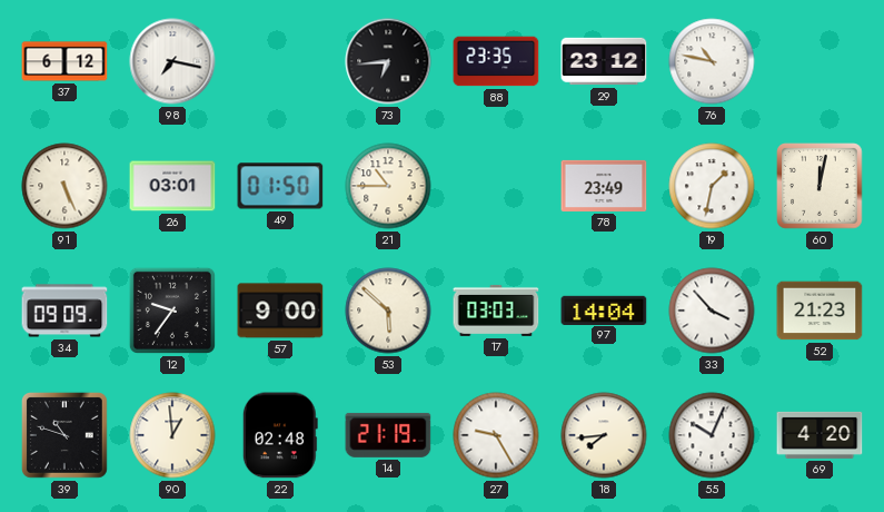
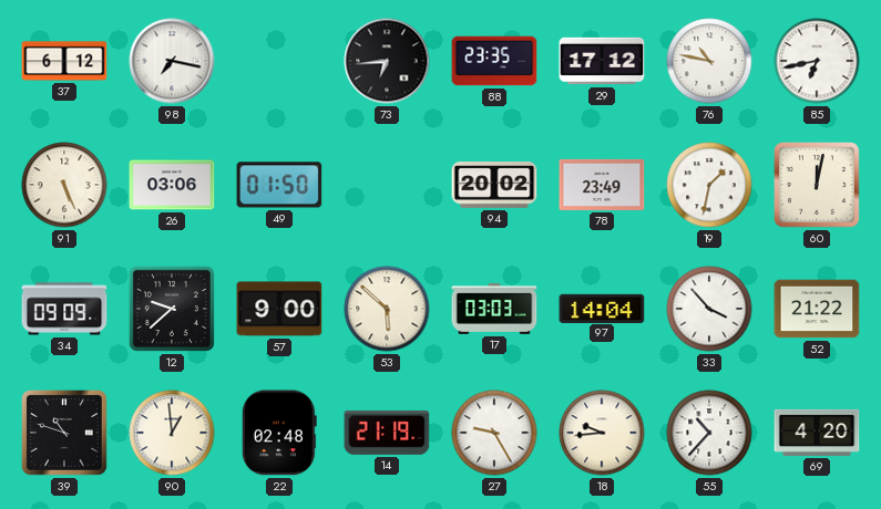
29: 23:12 -> 17:12 (602, 61)
85: none -> 6:43 (817, 61)
26: 03:01 -> 03:06 (172, 185)
21: 10:45 -> none (388, 186)
94: none -> 20:02 (494, 186)
12: 9:36 -> 9:38 (172, 309)
52: 21:23 -> 21:22 (817, 309)
18: 7:44 -> 9:44 (602, 433)
55: 10:04 -> 10:37 (709, 433)
